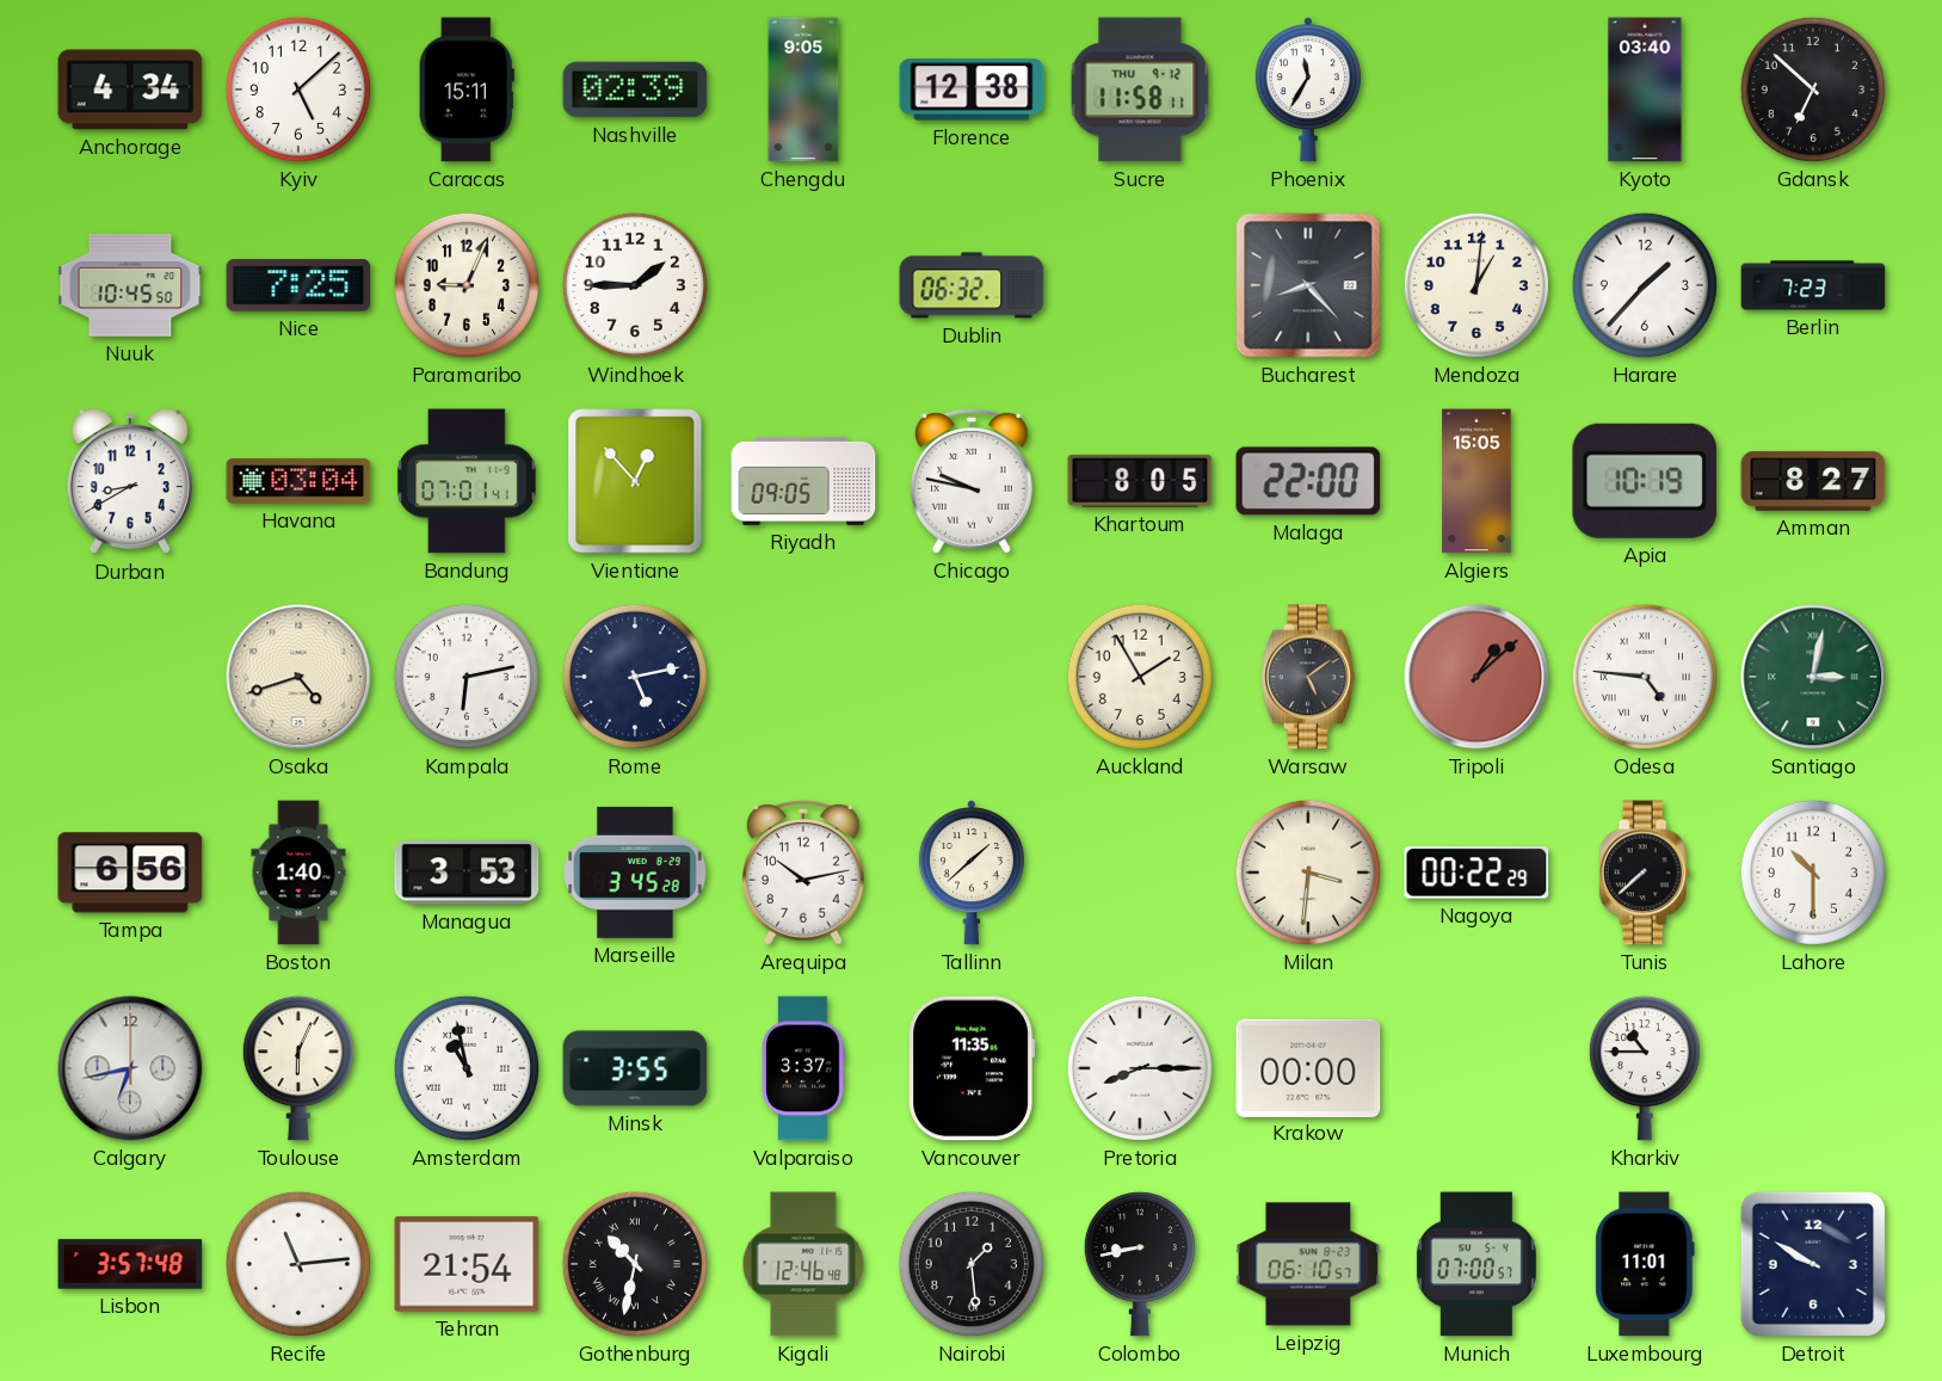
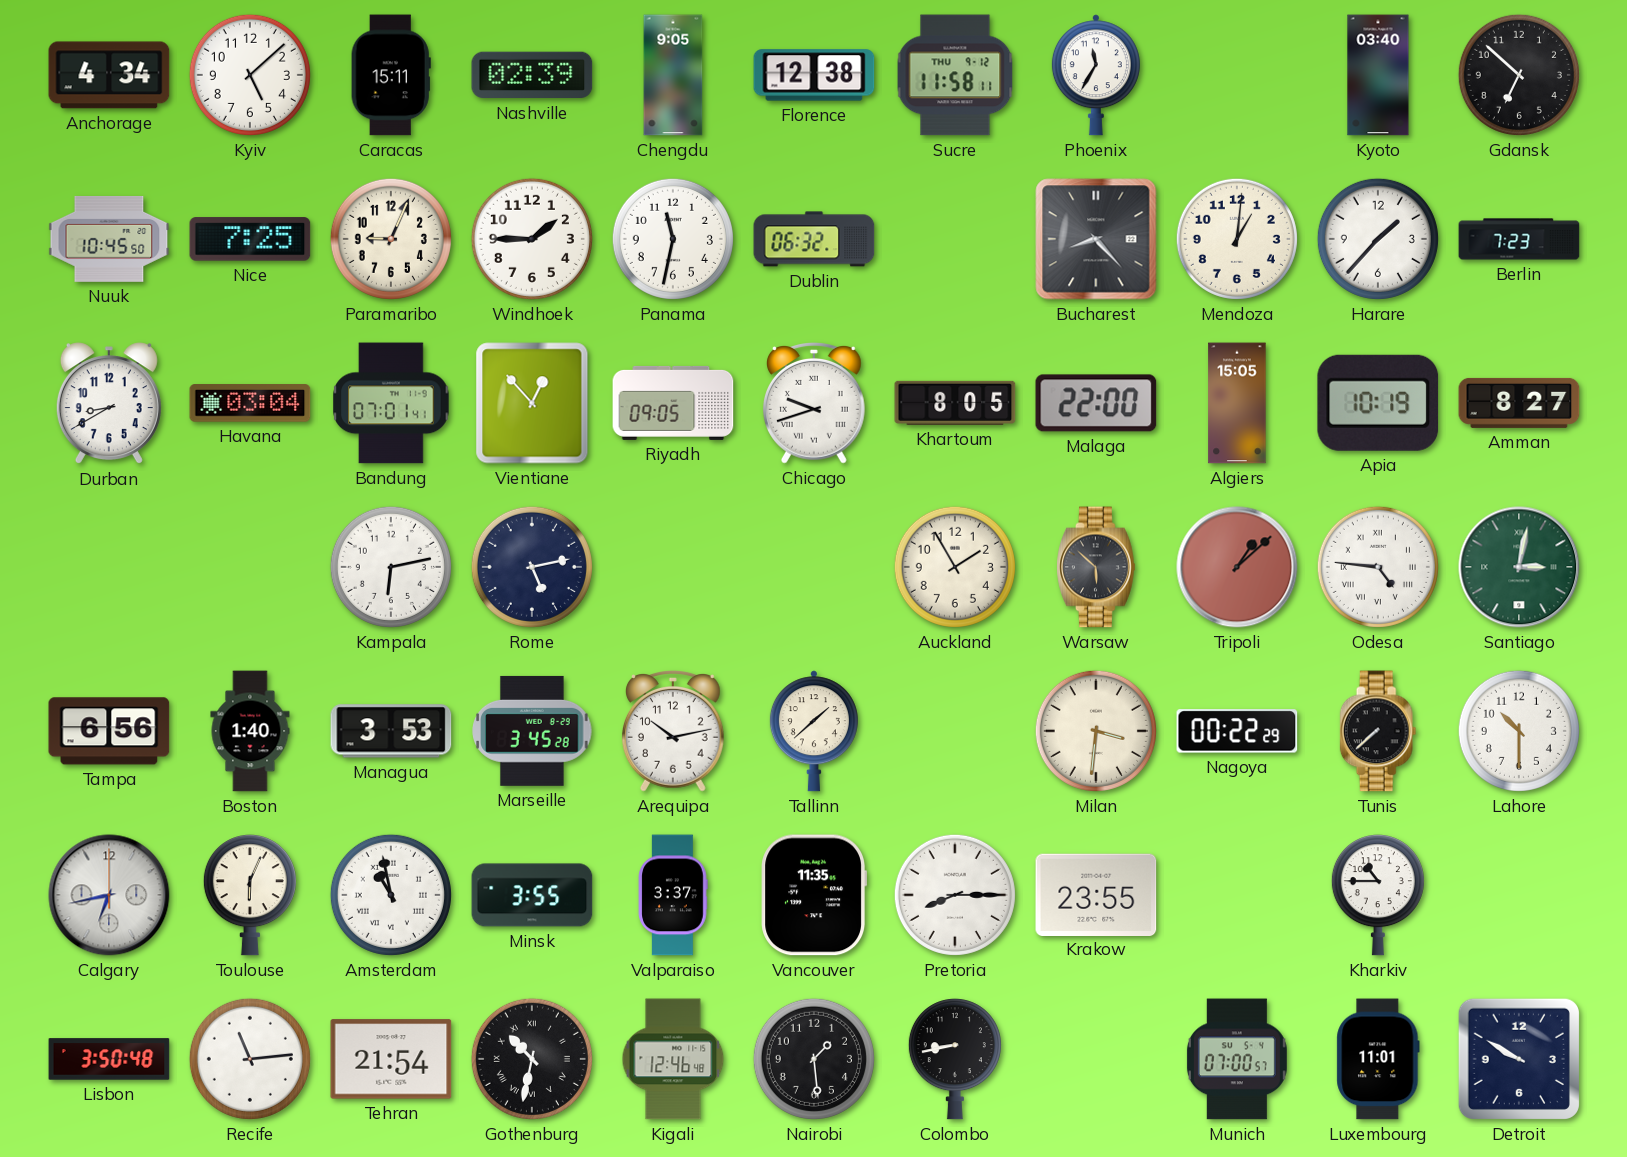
Panama: none -> 11:32 (673, 239)
Chicago: 9:47 -> 9:42 (814, 404)
Osaka: 4:42 -> none (298, 677)
Warsaw: 5:09 -> 5:52 (1096, 567)
Krakow: 00:00 -> 23:55 (1096, 894)
Lisbon: 3:57 -> 3:50 (109, 1059)
Leipzig: 06:10 -> none (1308, 1264)
